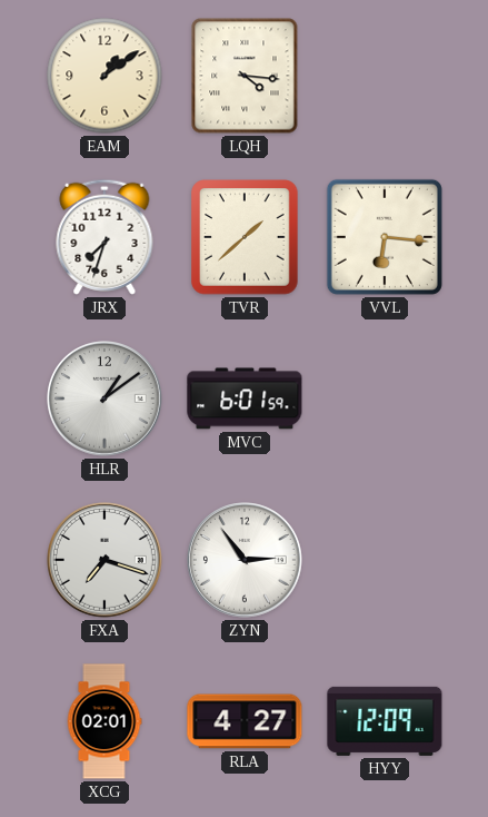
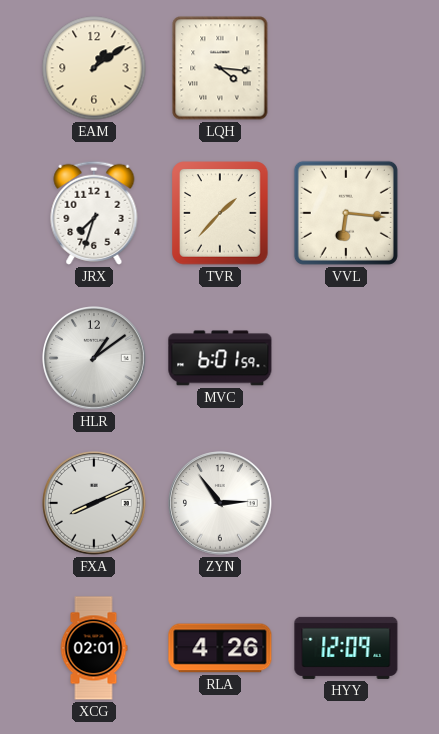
TVR: 1:38 -> 1:37 (220, 213)
FXA: 7:18 -> 8:11 (95, 504)
RLA: 4:27 -> 4:26 (220, 648)
